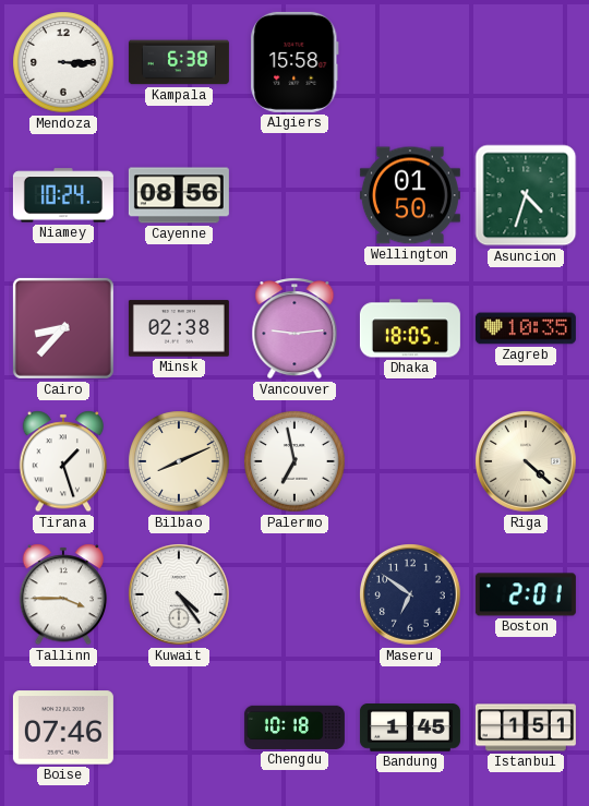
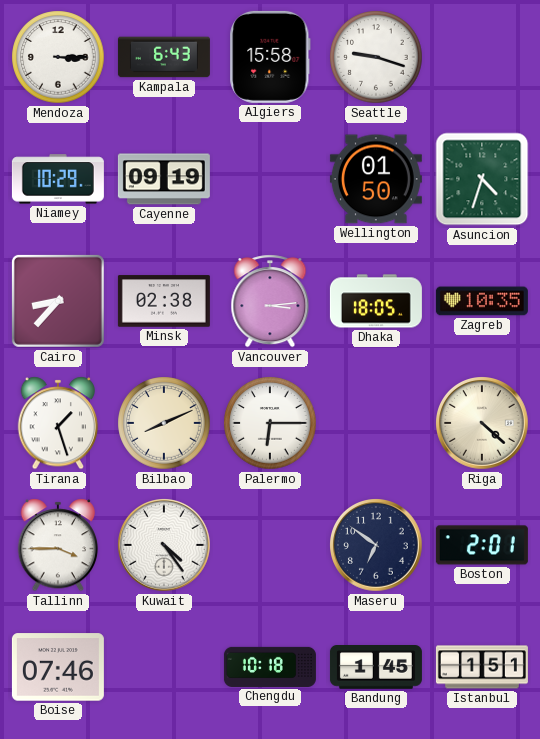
Kampala: 6:38 -> 6:43 (164, 57)
Seattle: none -> 9:18 (376, 57)
Niamey: 10:24 -> 10:29 (58, 179)
Cayenne: 08:56 -> 09:19 (164, 179)
Vancouver: 9:14 -> 3:14 (270, 301)
Palermo: 6:58 -> 6:15 (270, 423)
